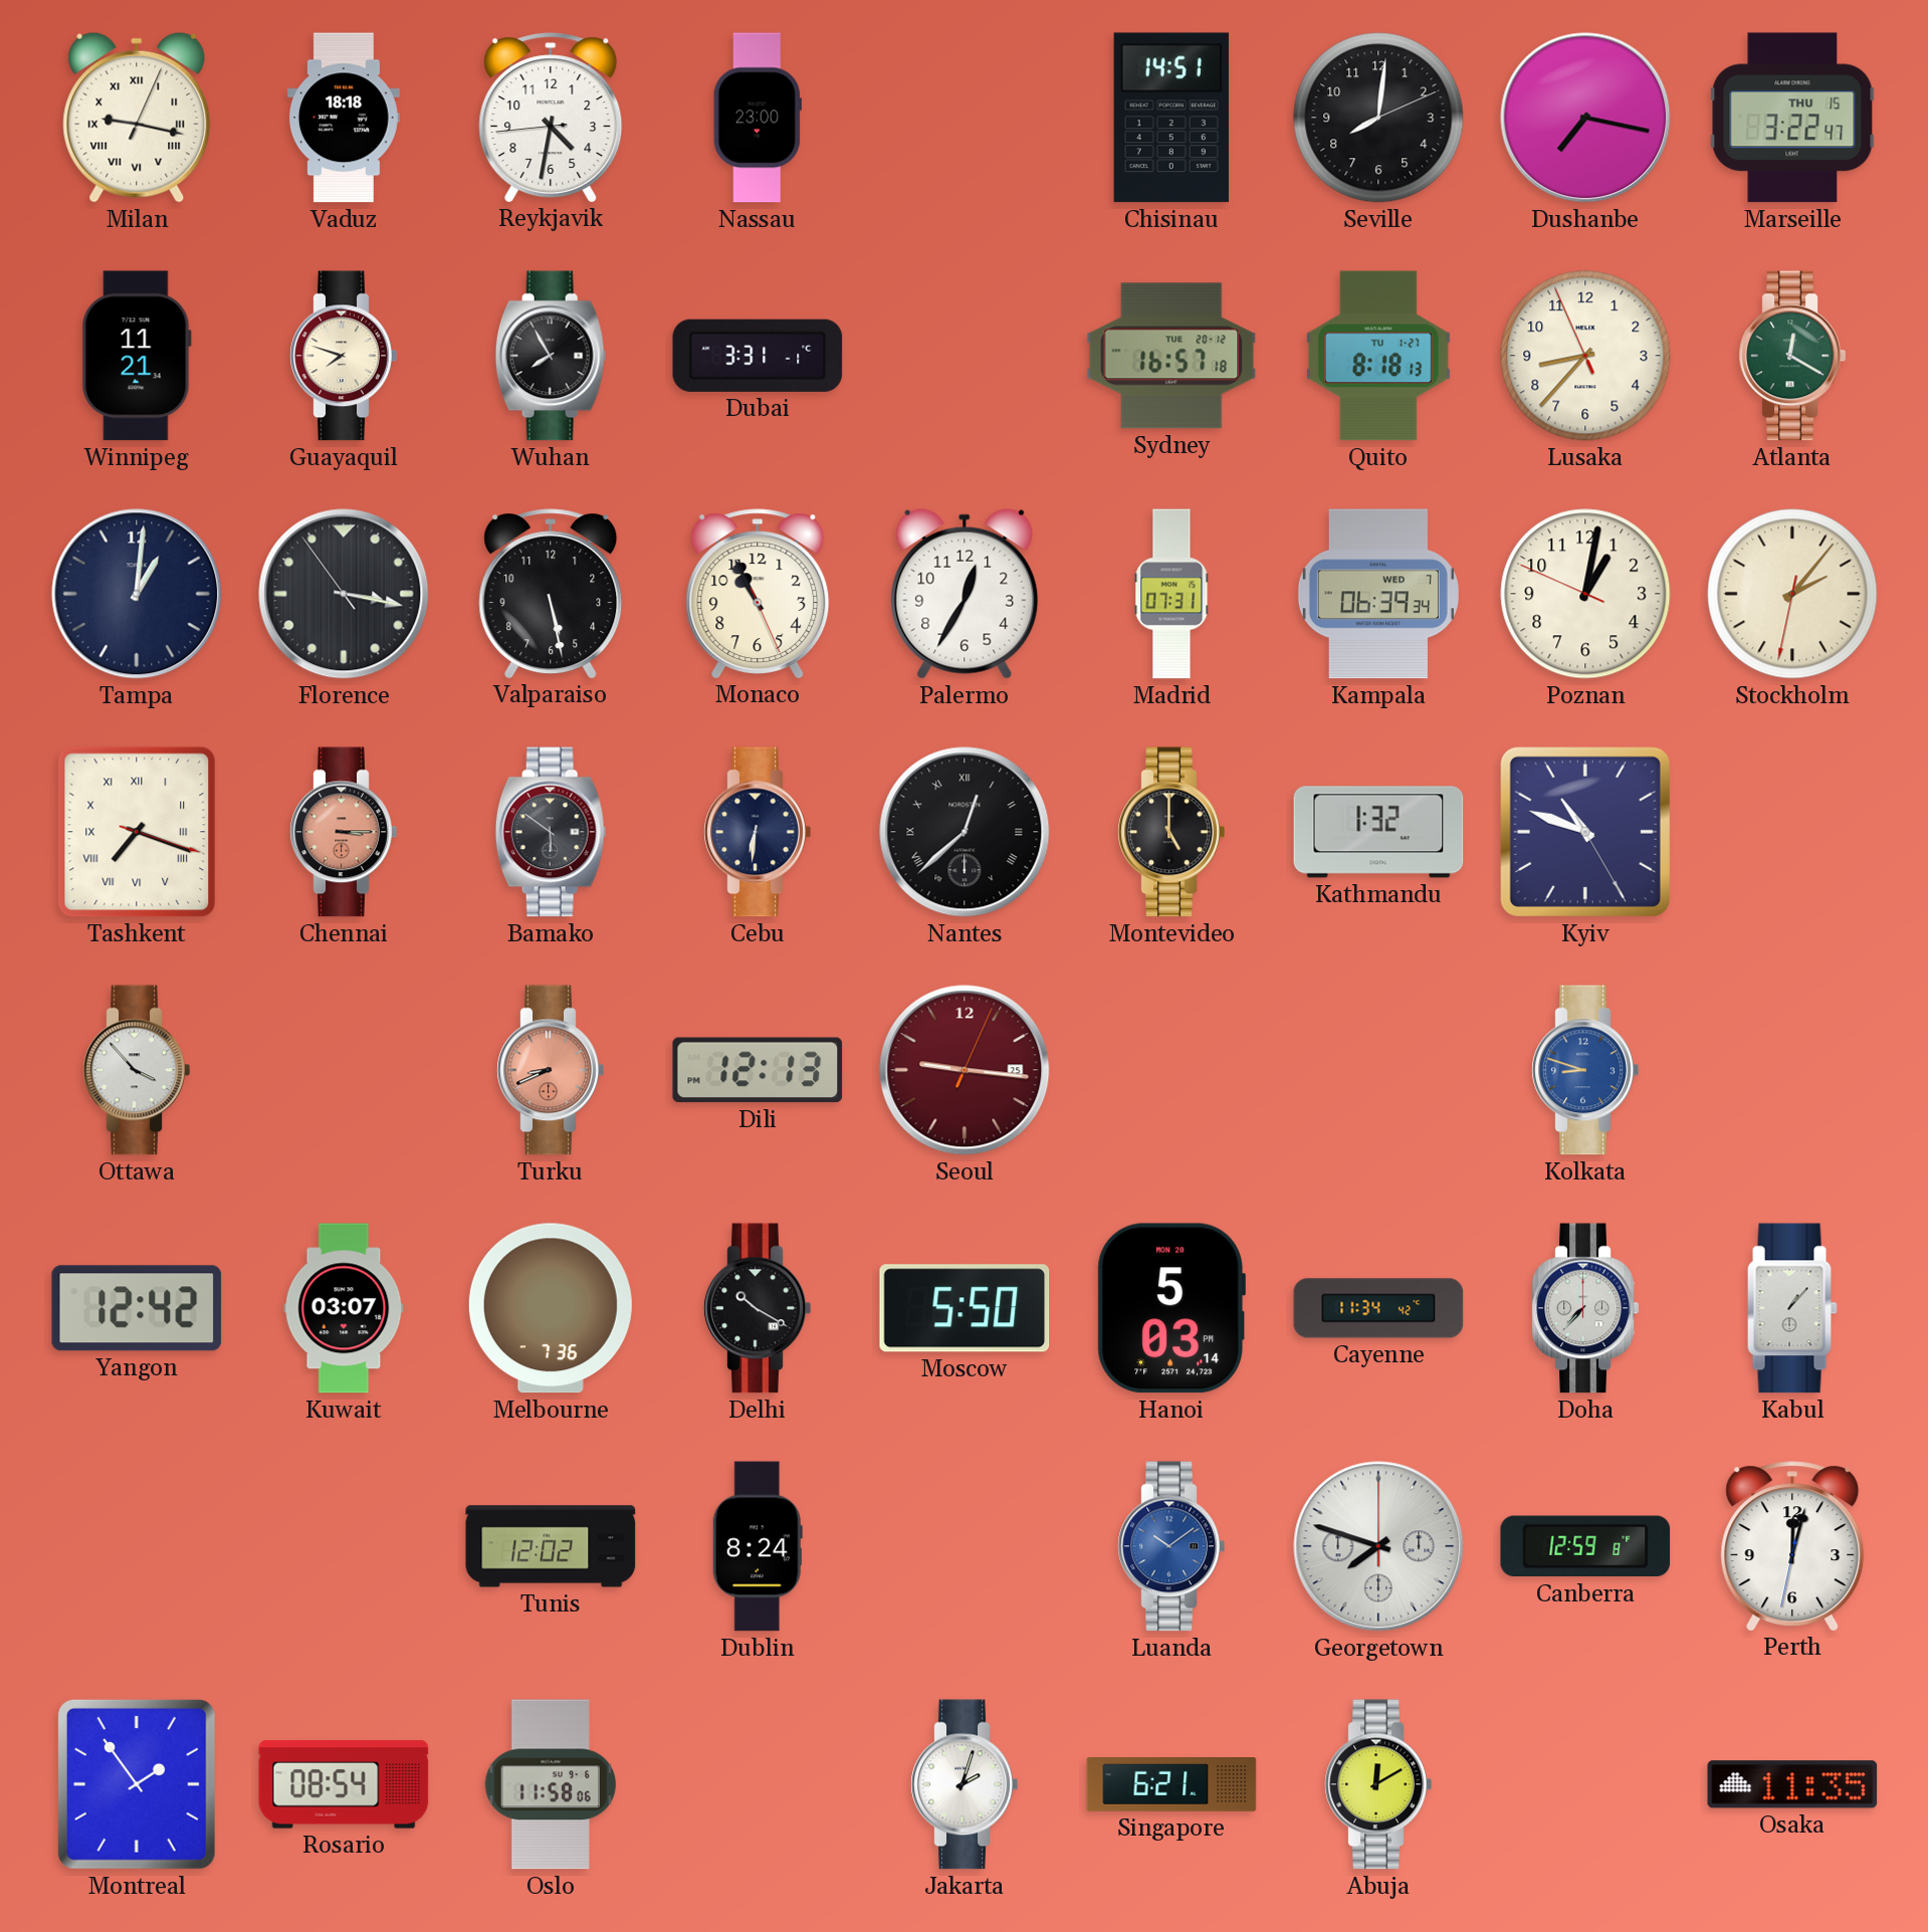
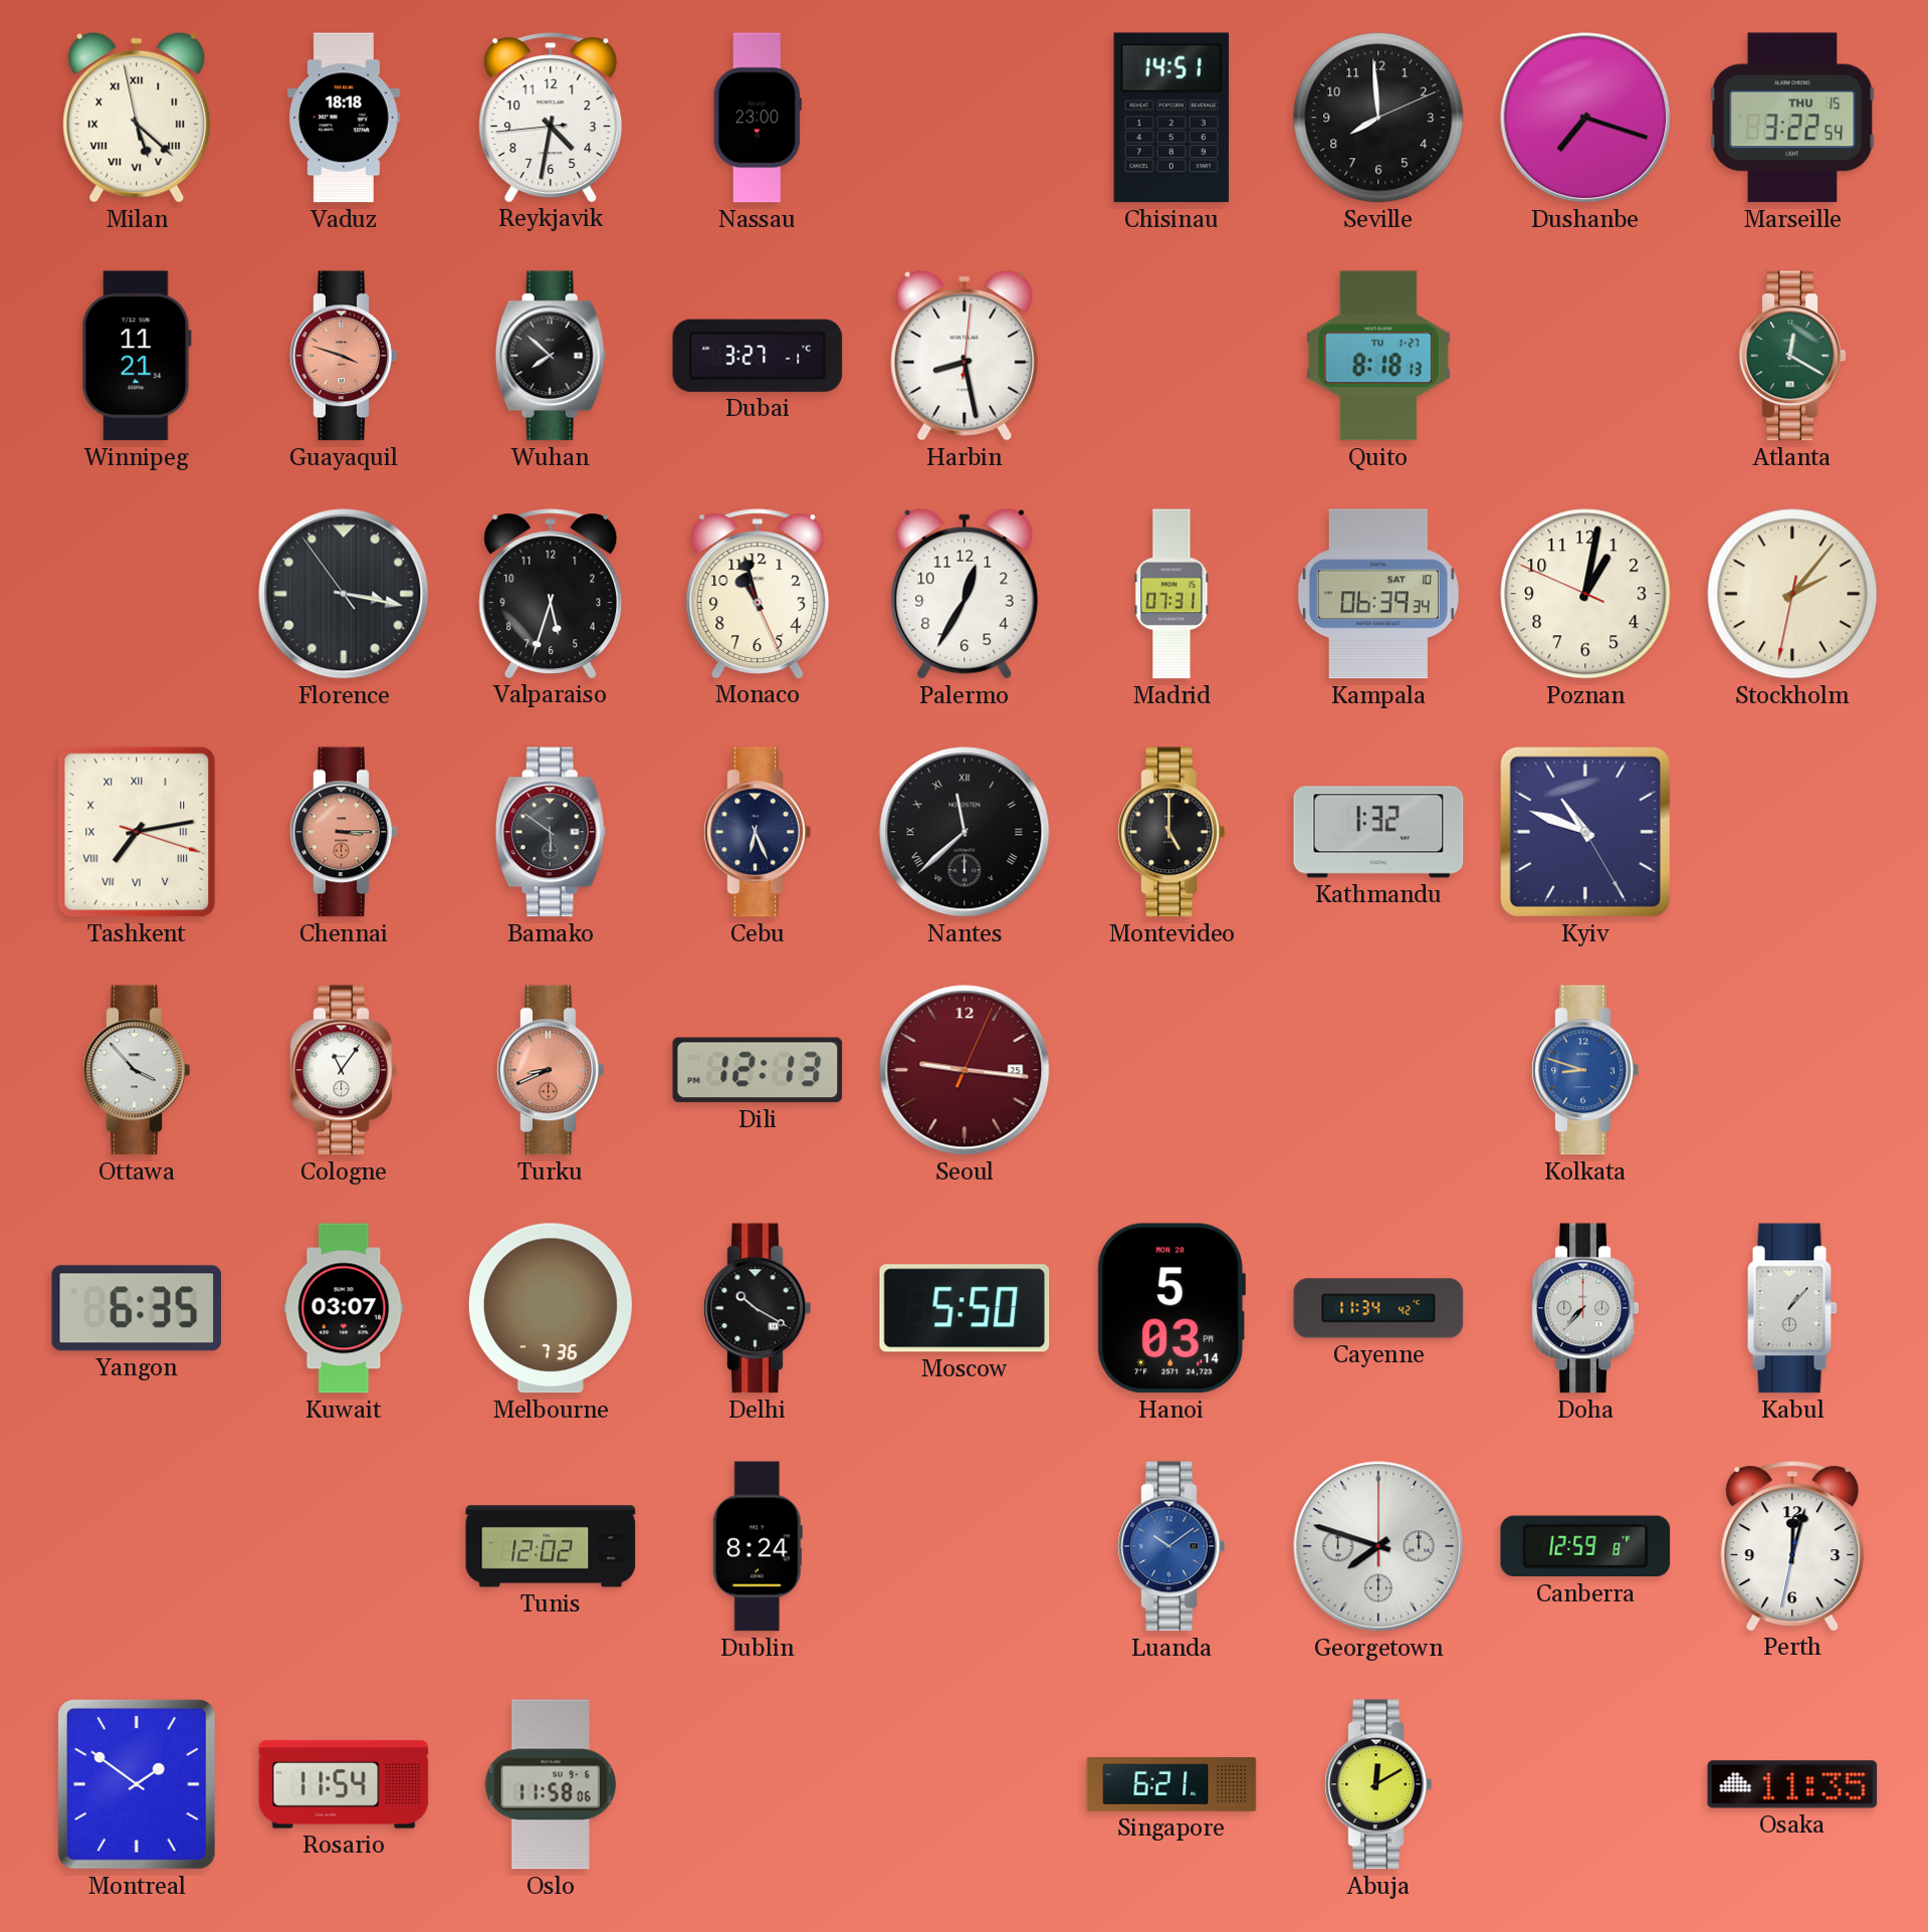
Milan: 9:17 -> 5:21 (137, 118)
Seville: 8:01 -> 7:59 (1378, 118)
Dushanbe: 7:17 -> 7:18 (1585, 118)
Marseille: 3:22:47 -> 3:22:54 (1792, 118)
Guayaquil: 7:48 -> 3:48 (344, 356)
Guayaquil dial: cream -> salmon (344, 356)
Wuhan: 7:55 -> 7:52 (551, 356)
Dubai: 3:31 -> 3:27 (758, 356)
Harbin: none -> 8:28 (965, 356)
Sydney: 16:57 -> none (1171, 356)
Lusaka: 8:36 -> none (1585, 356)
Tampa: 1:01 -> none (137, 594)
Valparaiso: 5:28 -> 5:33 (551, 594)
Monaco: 10:55 -> 10:57 (758, 594)
Kampala date: WED 7 -> SAT 10 (1378, 594)
Tashkent: 7:18 -> 7:13 (137, 832)
Cebu: 6:31 -> 6:26 (758, 832)
Nantes: 12:38 -> 11:38 (965, 832)
Cologne: none -> 11:06 (344, 1070)
Yangon: 12:42 -> 6:35 (137, 1308)
Montreal: 1:54 -> 1:51 (137, 1784)
Rosario: 08:54 -> 11:54 (344, 1784)
Jakarta: 2:03 -> none (965, 1784)
